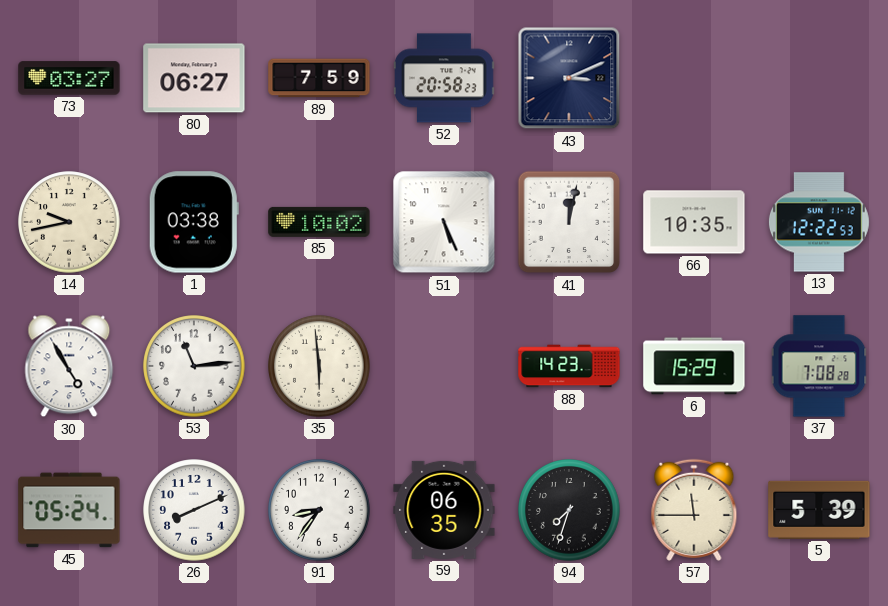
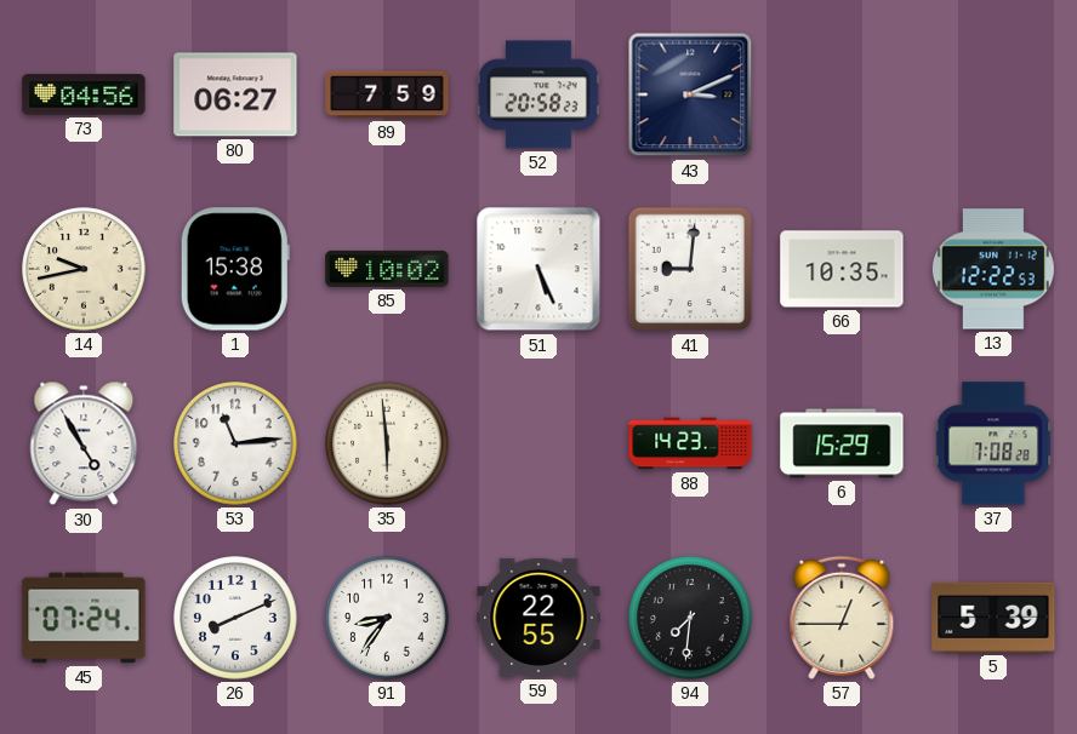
73: 03:27 -> 04:56 (84, 94)
1: 03:38 -> 15:38 (235, 269)
41: 12:02 -> 9:01 (690, 269)
45: 05:24 -> 07:24 (84, 618)
59: 06:35 -> 22:55 (538, 618)
94: 7:33 -> 7:31 (690, 618)
57: 11:45 -> 12:45 (842, 618)
